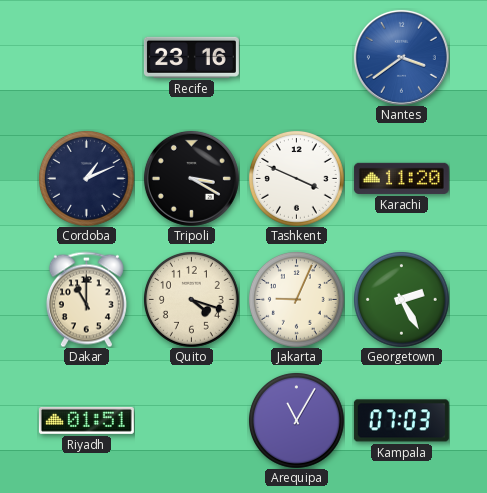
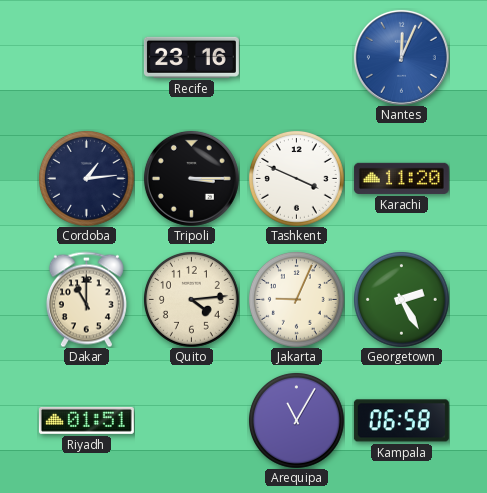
Nantes: 3:39 -> 12:04 (401, 57)
Cordoba: 1:11 -> 1:14 (87, 179)
Tripoli: 3:20 -> 3:15 (191, 178)
Quito: 4:18 -> 4:14 (192, 300)
Kampala: 07:03 -> 06:58 (401, 421)
